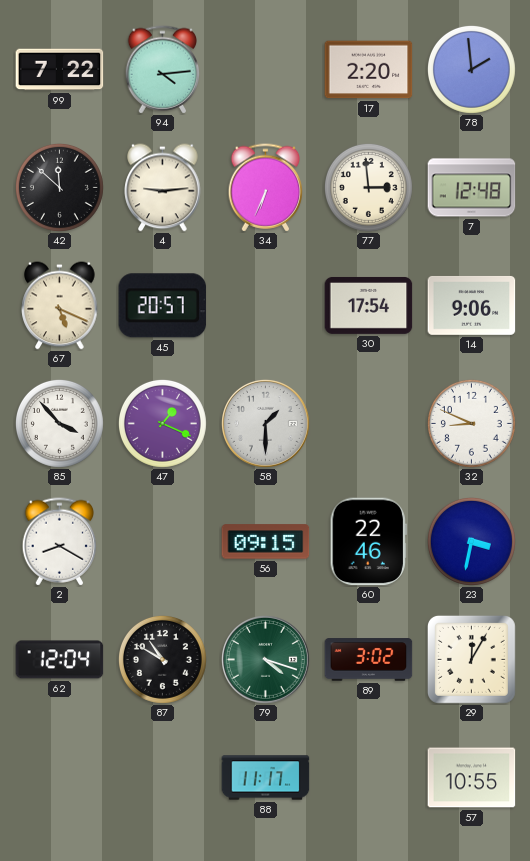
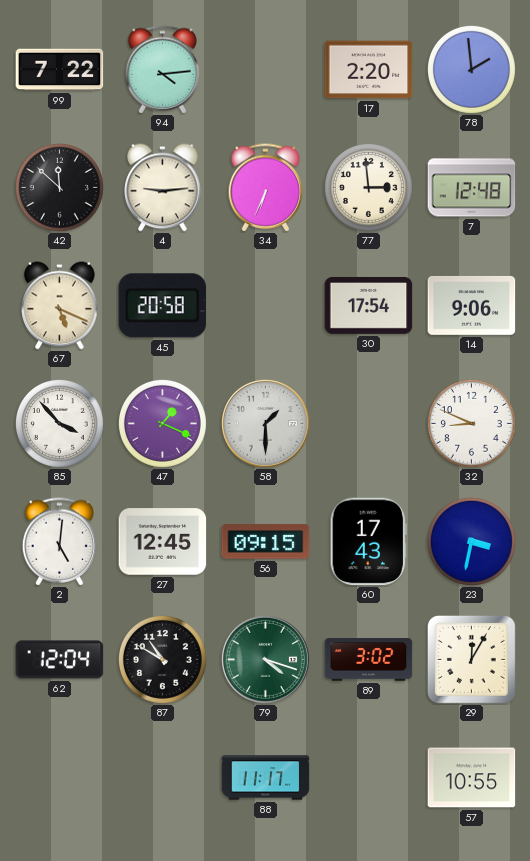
45: 20:57 -> 20:58 (163, 306)
2: 8:20 -> 5:01 (60, 542)
27: none -> 12:45 (163, 542)
60: 22:46 -> 17:43 (368, 542)
